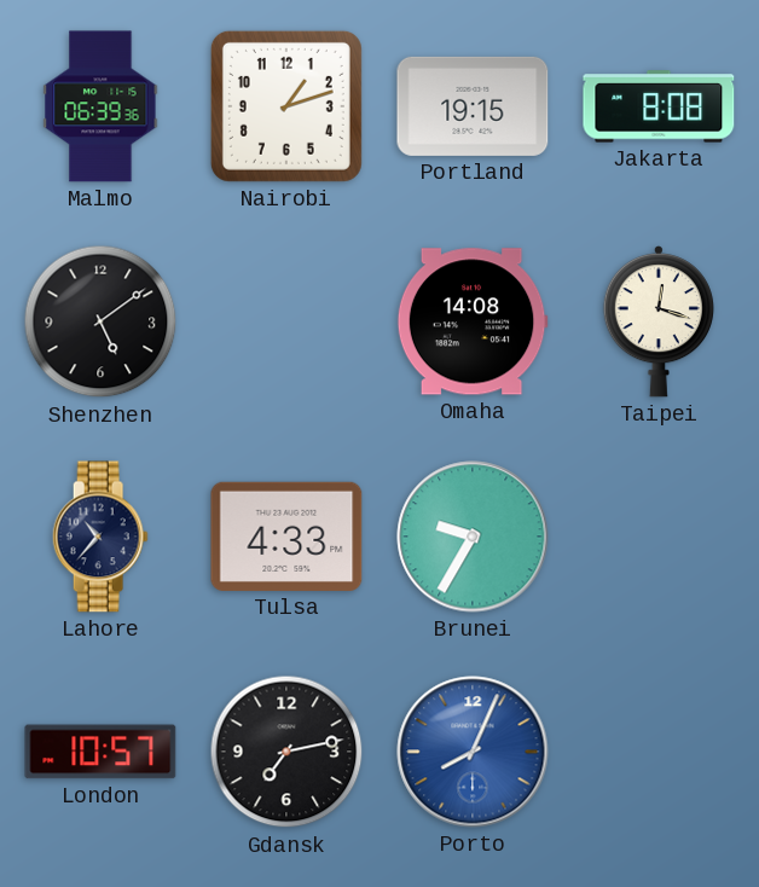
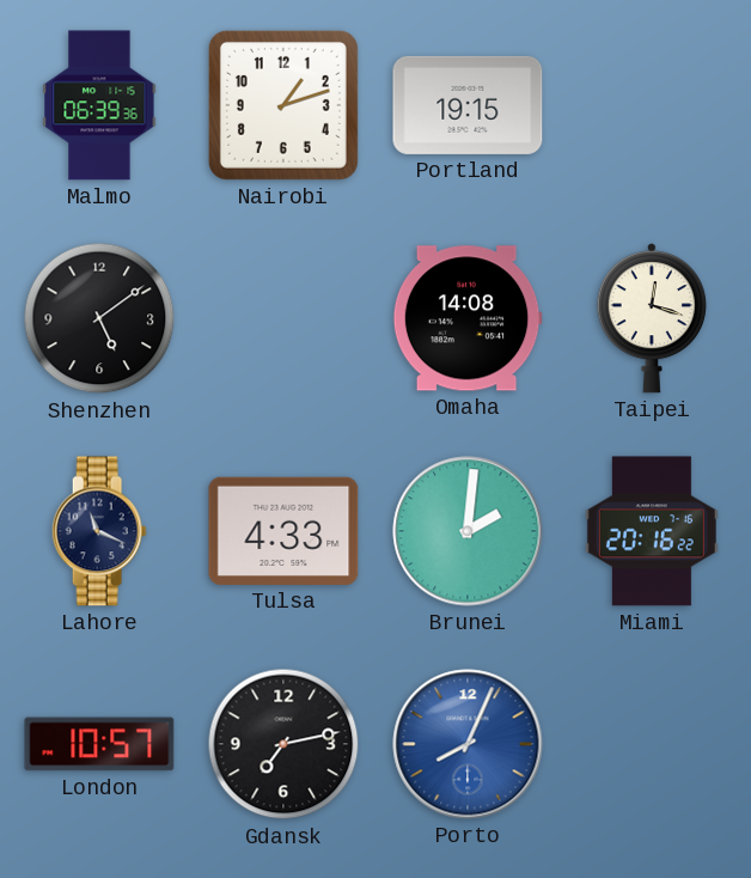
Jakarta: 8:08 -> none (659, 106)
Lahore: 10:37 -> 11:19 (99, 531)
Brunei: 9:35 -> 2:01 (468, 531)
Miami: none -> 20:16 (652, 531)
